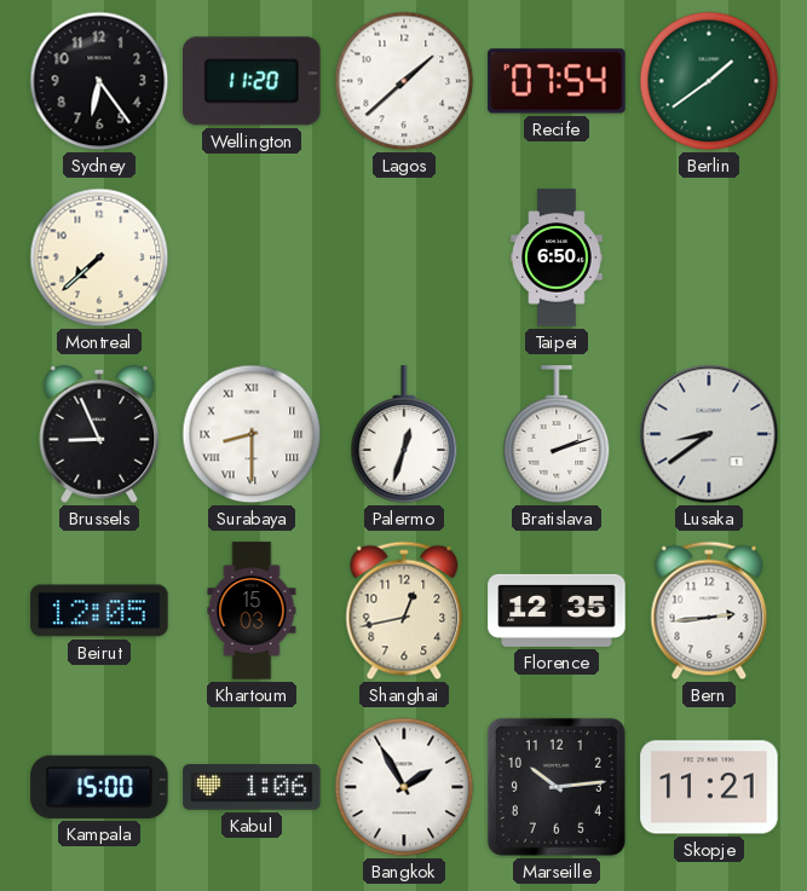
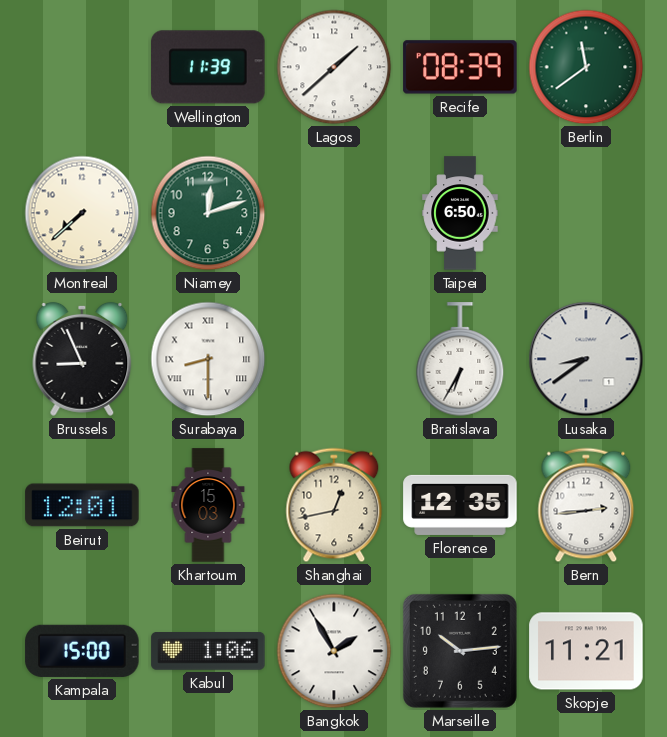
Sydney: 6:24 -> none (99, 81)
Wellington: 11:20 -> 11:39 (208, 67)
Recife: 07:54 -> 08:39 (460, 67)
Berlin: 1:39 -> 11:39 (586, 67)
Niamey: none -> 12:12 (208, 213)
Palermo: 12:33 -> none (404, 434)
Bratislava: 2:12 -> 6:35 (460, 359)
Beirut: 12:05 -> 12:01 (82, 505)
